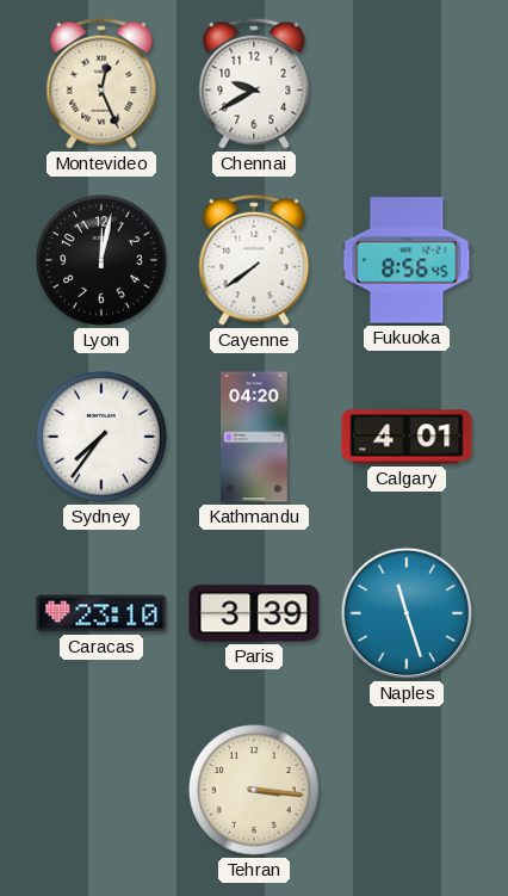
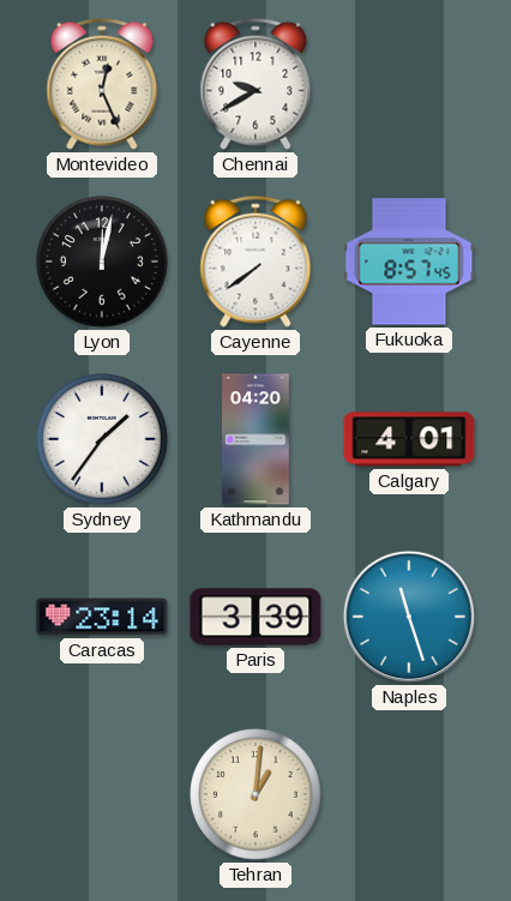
Fukuoka: 8:56 -> 8:57 (409, 262)
Sydney: 7:36 -> 1:36 (103, 440)
Caracas: 23:10 -> 23:14 (102, 617)
Tehran: 3:16 -> 1:01 (257, 795)
